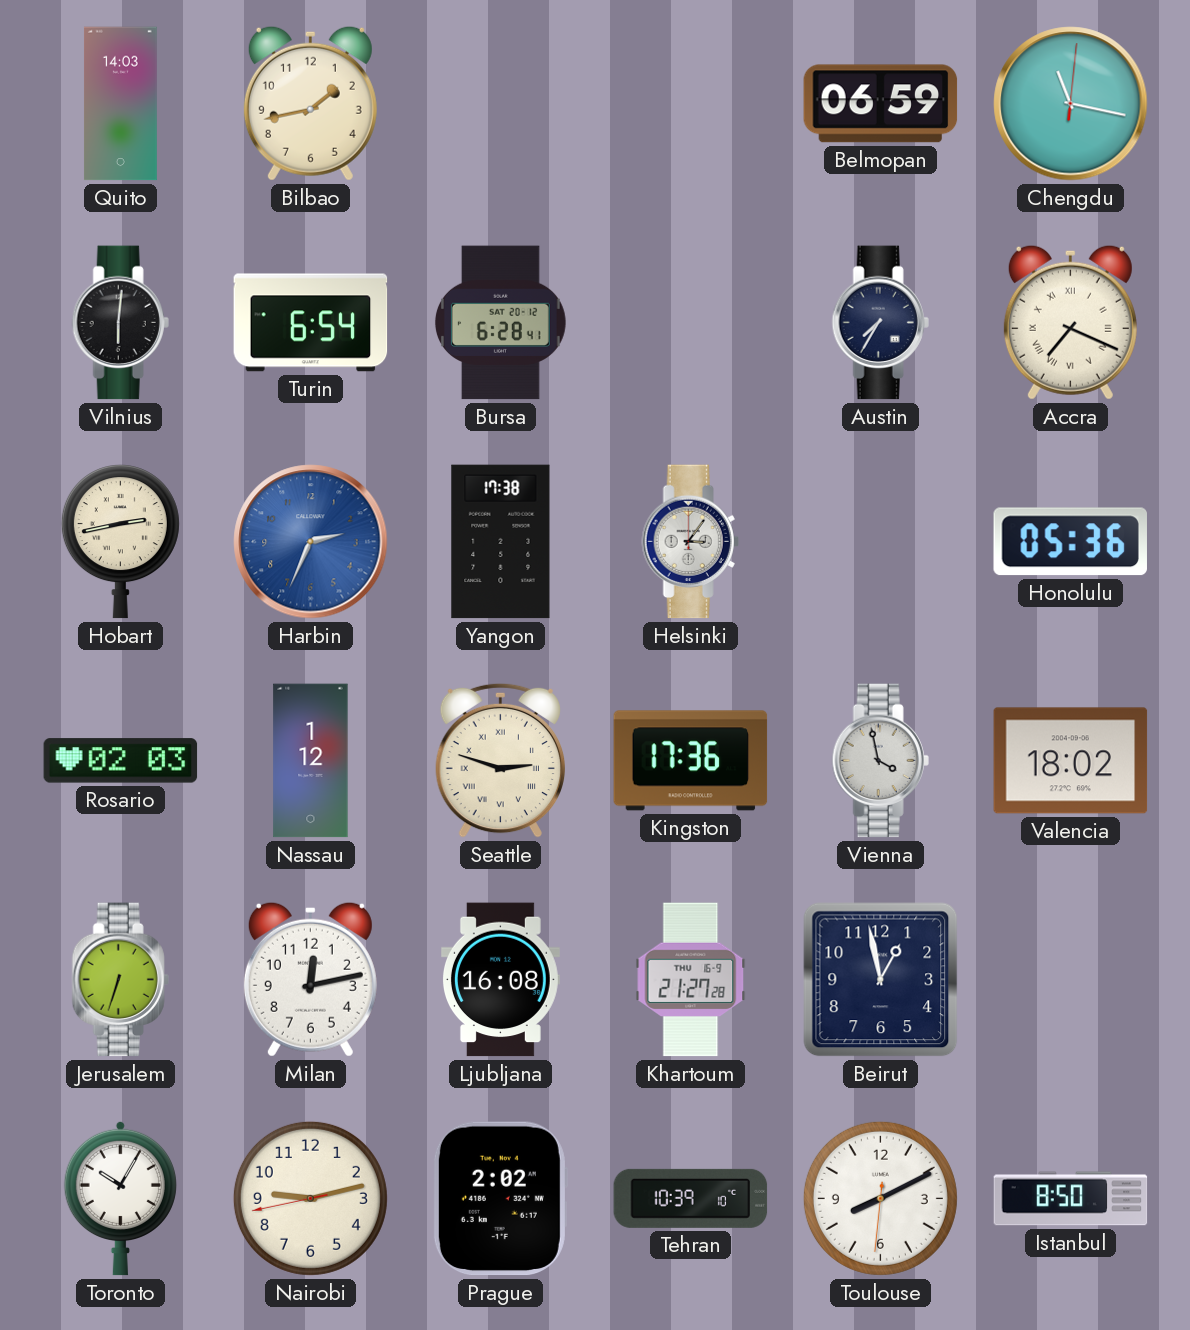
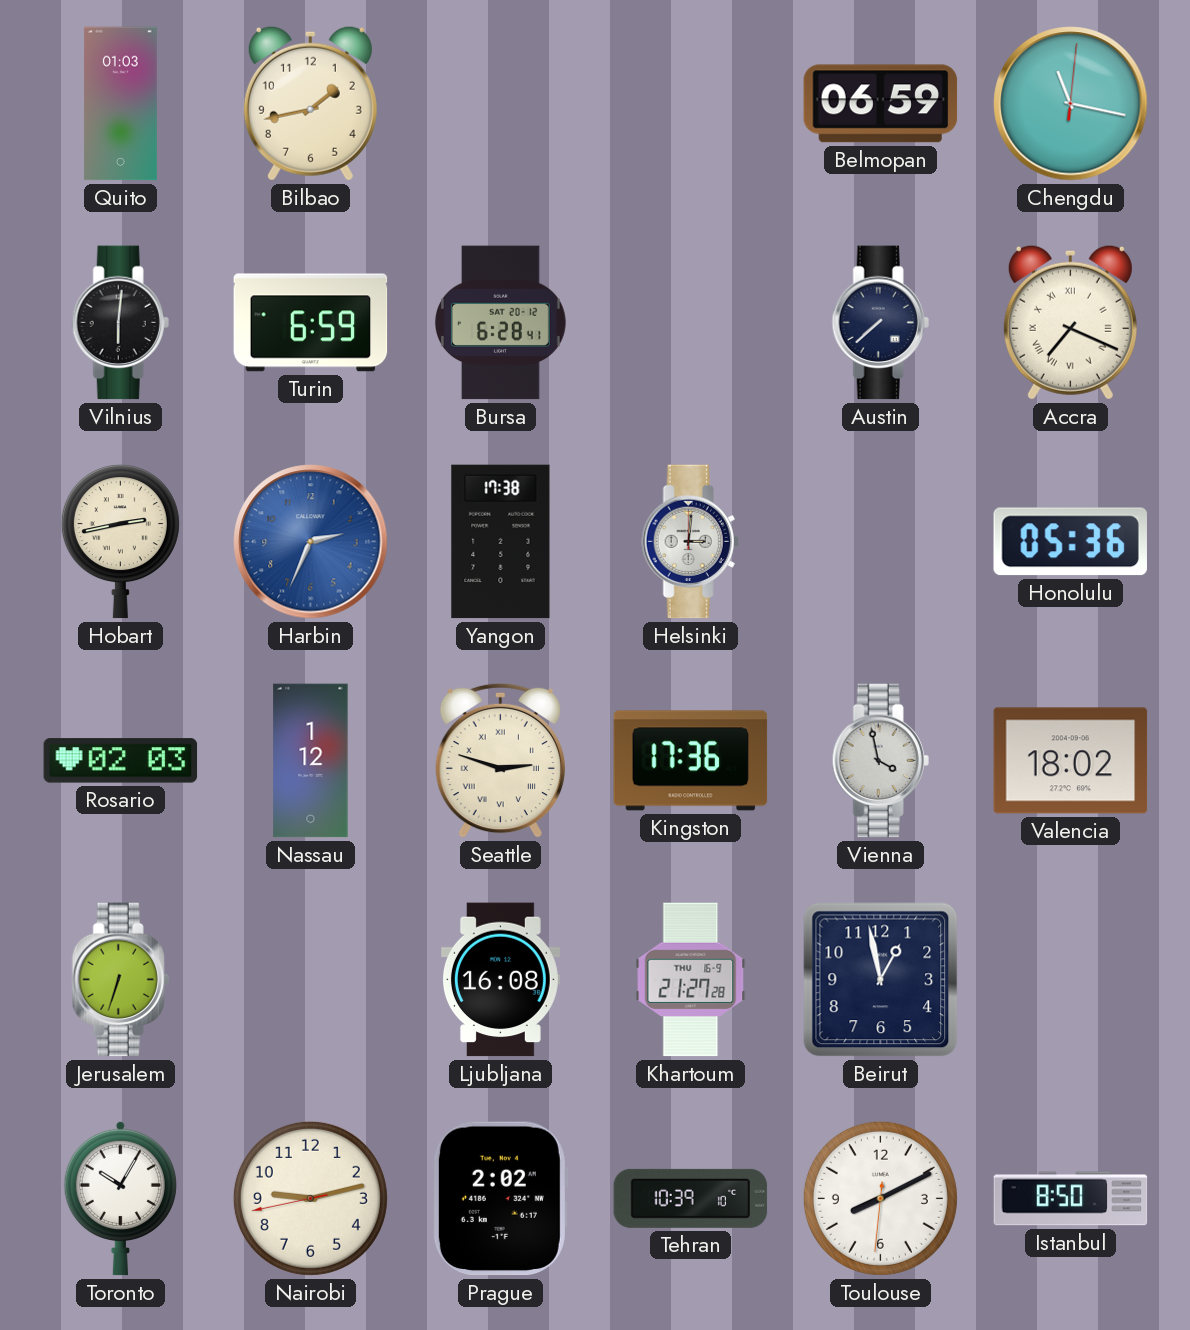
Quito: 14:03 -> 01:03 (120, 104)
Turin: 6:54 -> 6:59 (311, 323)
Austin: 7:35 -> 7:38 (880, 323)
Helsinki: 3:06 -> 3:01 (690, 542)
Milan: 12:13 -> none (310, 979)
